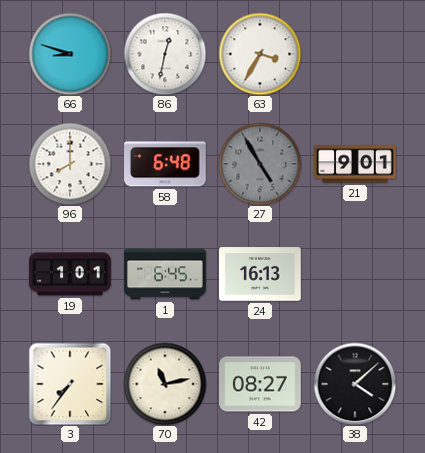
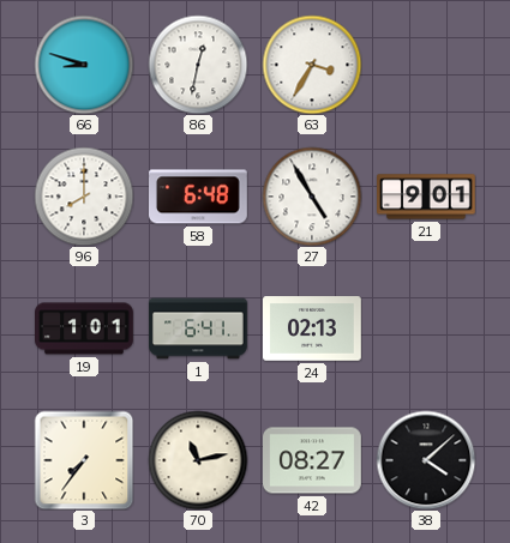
27 dial: grey -> white (312, 197)
1: 6:45 -> 6:41 (198, 328)
24: 16:13 -> 02:13 (313, 328)
